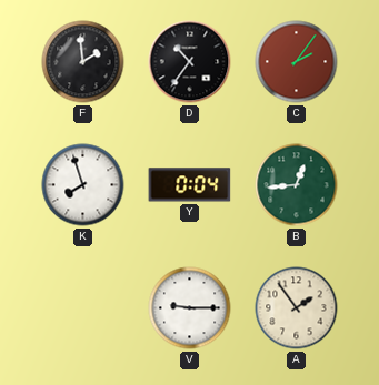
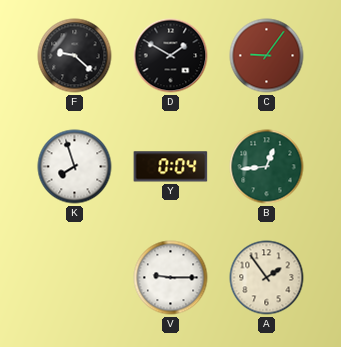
F: 1:59 -> 9:22 (75, 56)
D: 10:36 -> 1:50 (171, 56)
C: 2:06 -> 9:06 (267, 56)
